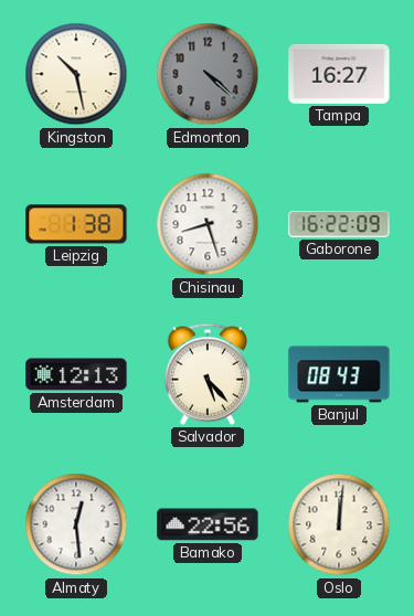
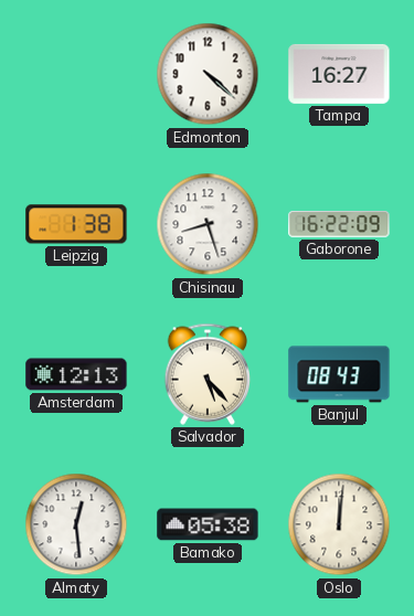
Kingston: 10:28 -> none (76, 74)
Edmonton dial: grey -> white (208, 74)
Bamako: 22:56 -> 05:38 (208, 524)
